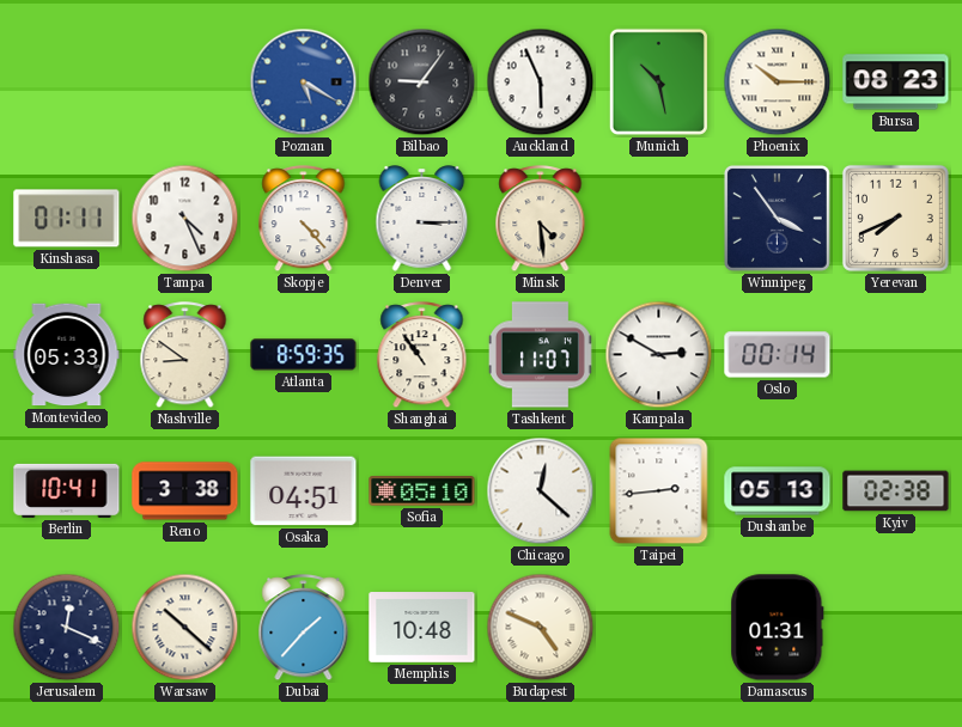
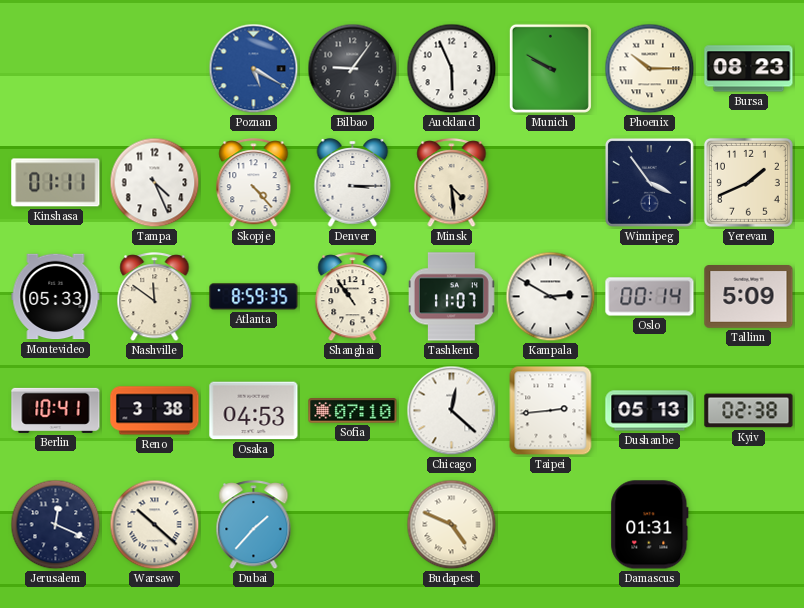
Munich: 10:28 -> 9:50 (550, 68)
Yerevan: 7:41 -> 1:41 (748, 182)
Nashville: 8:51 -> 11:51 (155, 297)
Tallinn: none -> 5:09 (749, 297)
Osaka: 04:51 -> 04:53 (254, 411)
Sofia: 05:10 -> 07:10 (353, 411)
Memphis: 10:48 -> none (422, 628)
